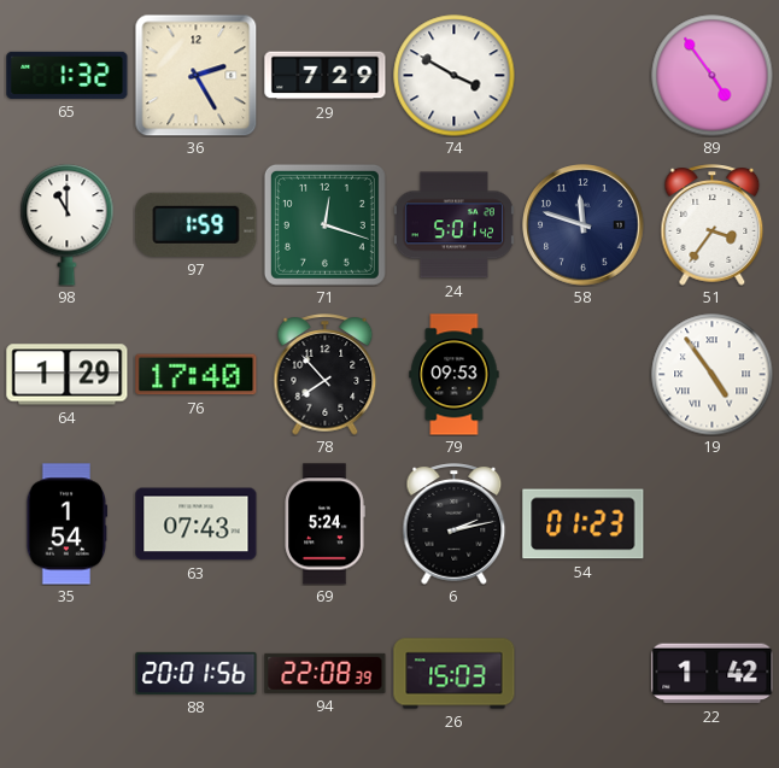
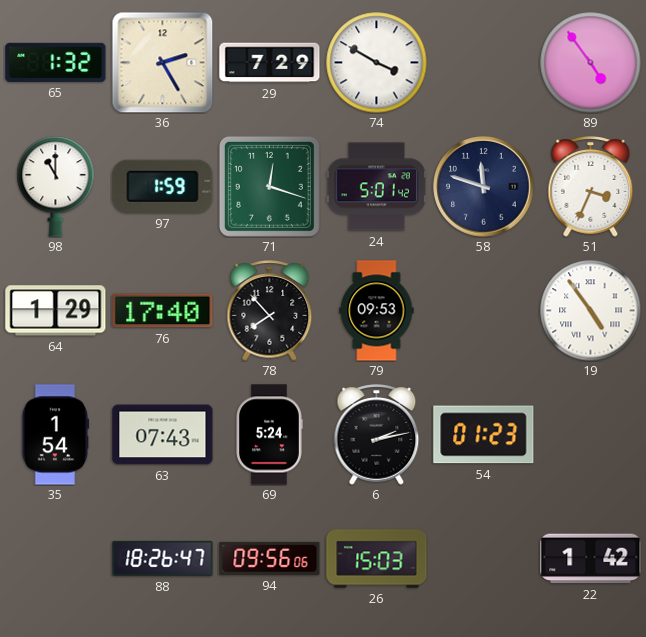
51: 3:36 -> 3:34 (591, 187)
88: 20:01 -> 18:26 (163, 558)
94: 22:08 -> 09:56 (270, 558)
